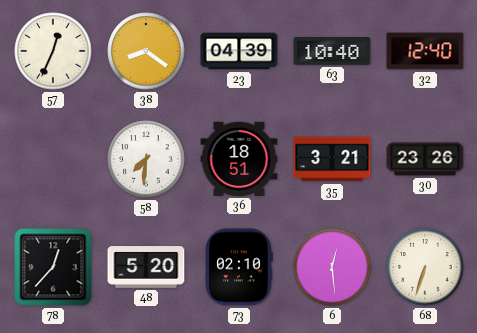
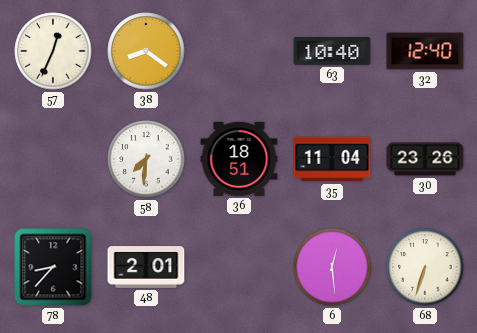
23: 04:39 -> none (239, 51)
35: 3:21 -> 11:04 (332, 159)
78: 12:37 -> 8:37 (53, 267)
48: 5:20 -> 2:01 (146, 267)
73: 02:10 -> none (239, 267)
